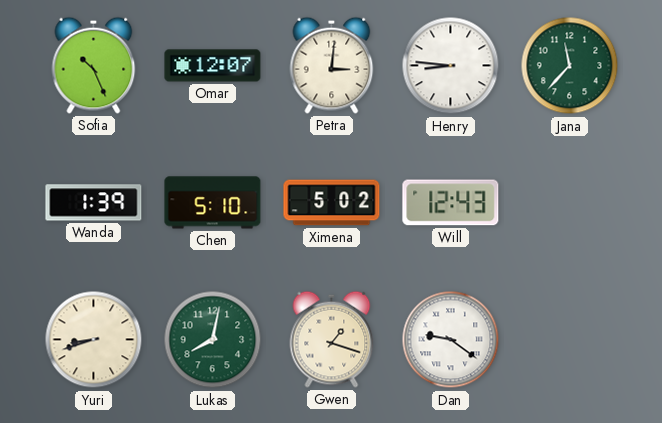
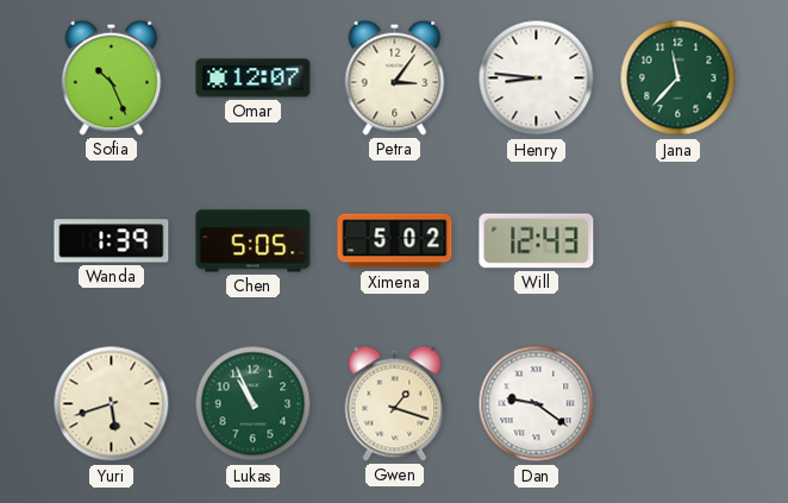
Petra: 3:01 -> 3:06 (395, 77)
Chen: 5:10 -> 5:05 (254, 241)
Yuri: 8:42 -> 5:42 (112, 404)
Lukas: 8:02 -> 10:56 (254, 404)
